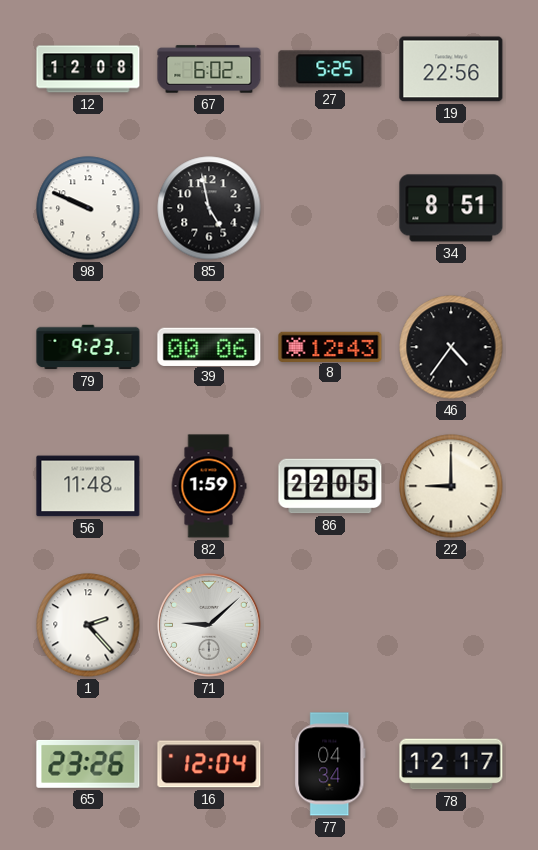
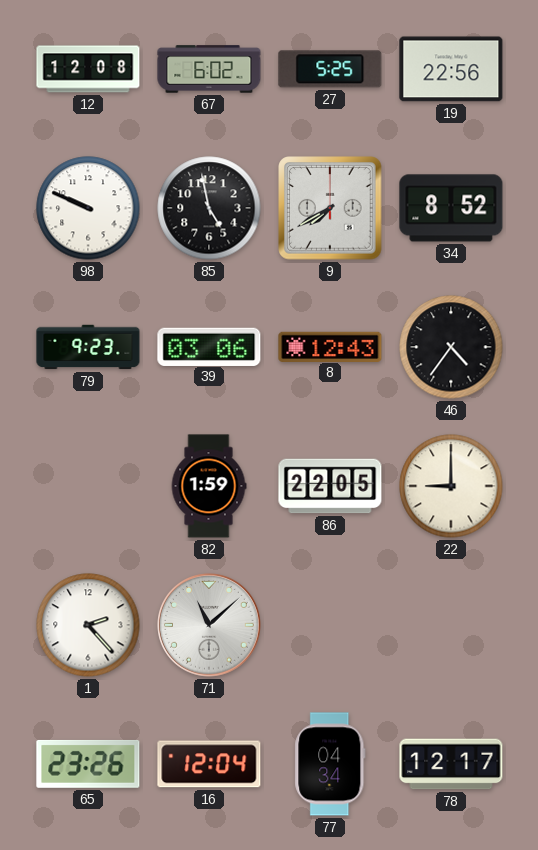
9: none -> 7:40 (330, 208)
34: 8:51 -> 8:52 (451, 208)
39: 00:06 -> 03:06 (209, 346)
56: 11:48 -> none (88, 486)
71: 9:08 -> 11:08 (210, 626)
